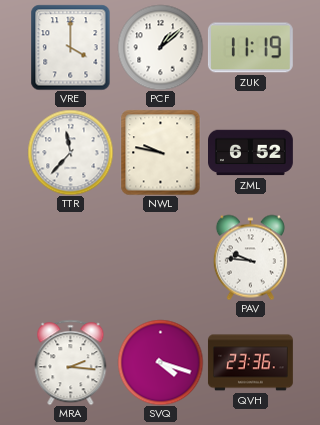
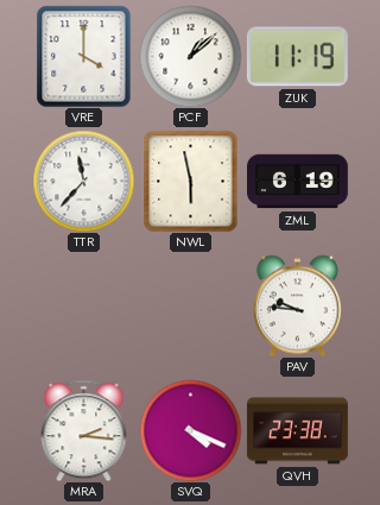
NWL: 9:47 -> 5:58 (191, 181)
ZML: 6:52 -> 6:19 (298, 182)
SVQ: 4:18 -> 4:19 (190, 430)
QVH: 23:36 -> 23:38 (297, 431)
